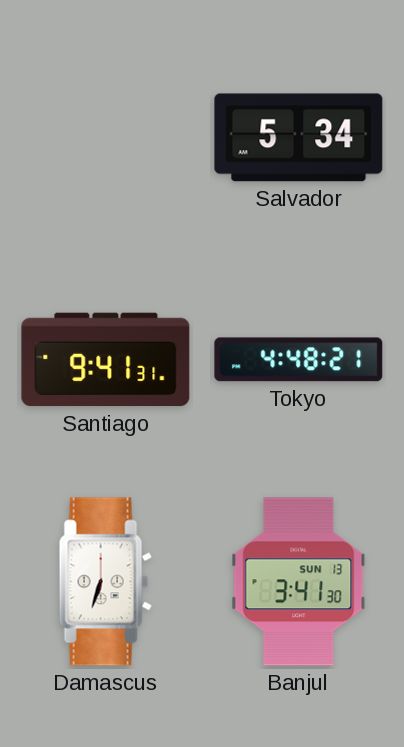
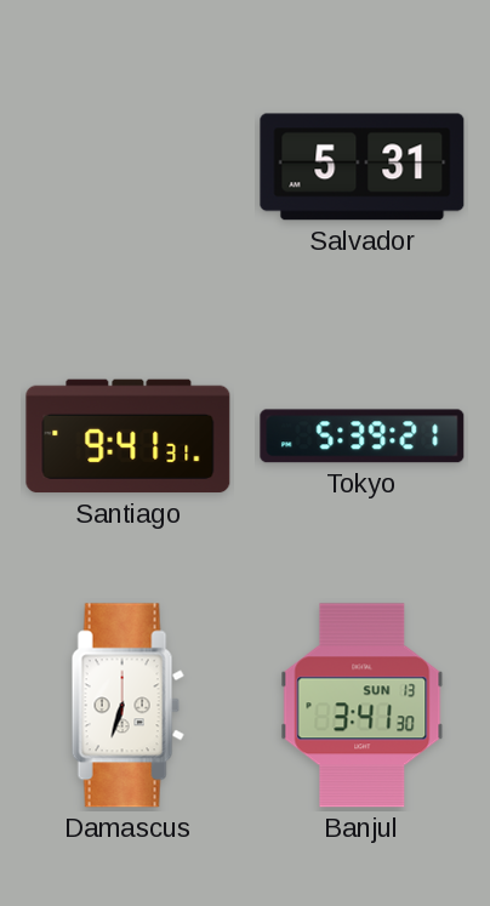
Salvador: 5:34 -> 5:31 (363, 167)
Tokyo: 4:48 -> 5:39 (363, 437)
